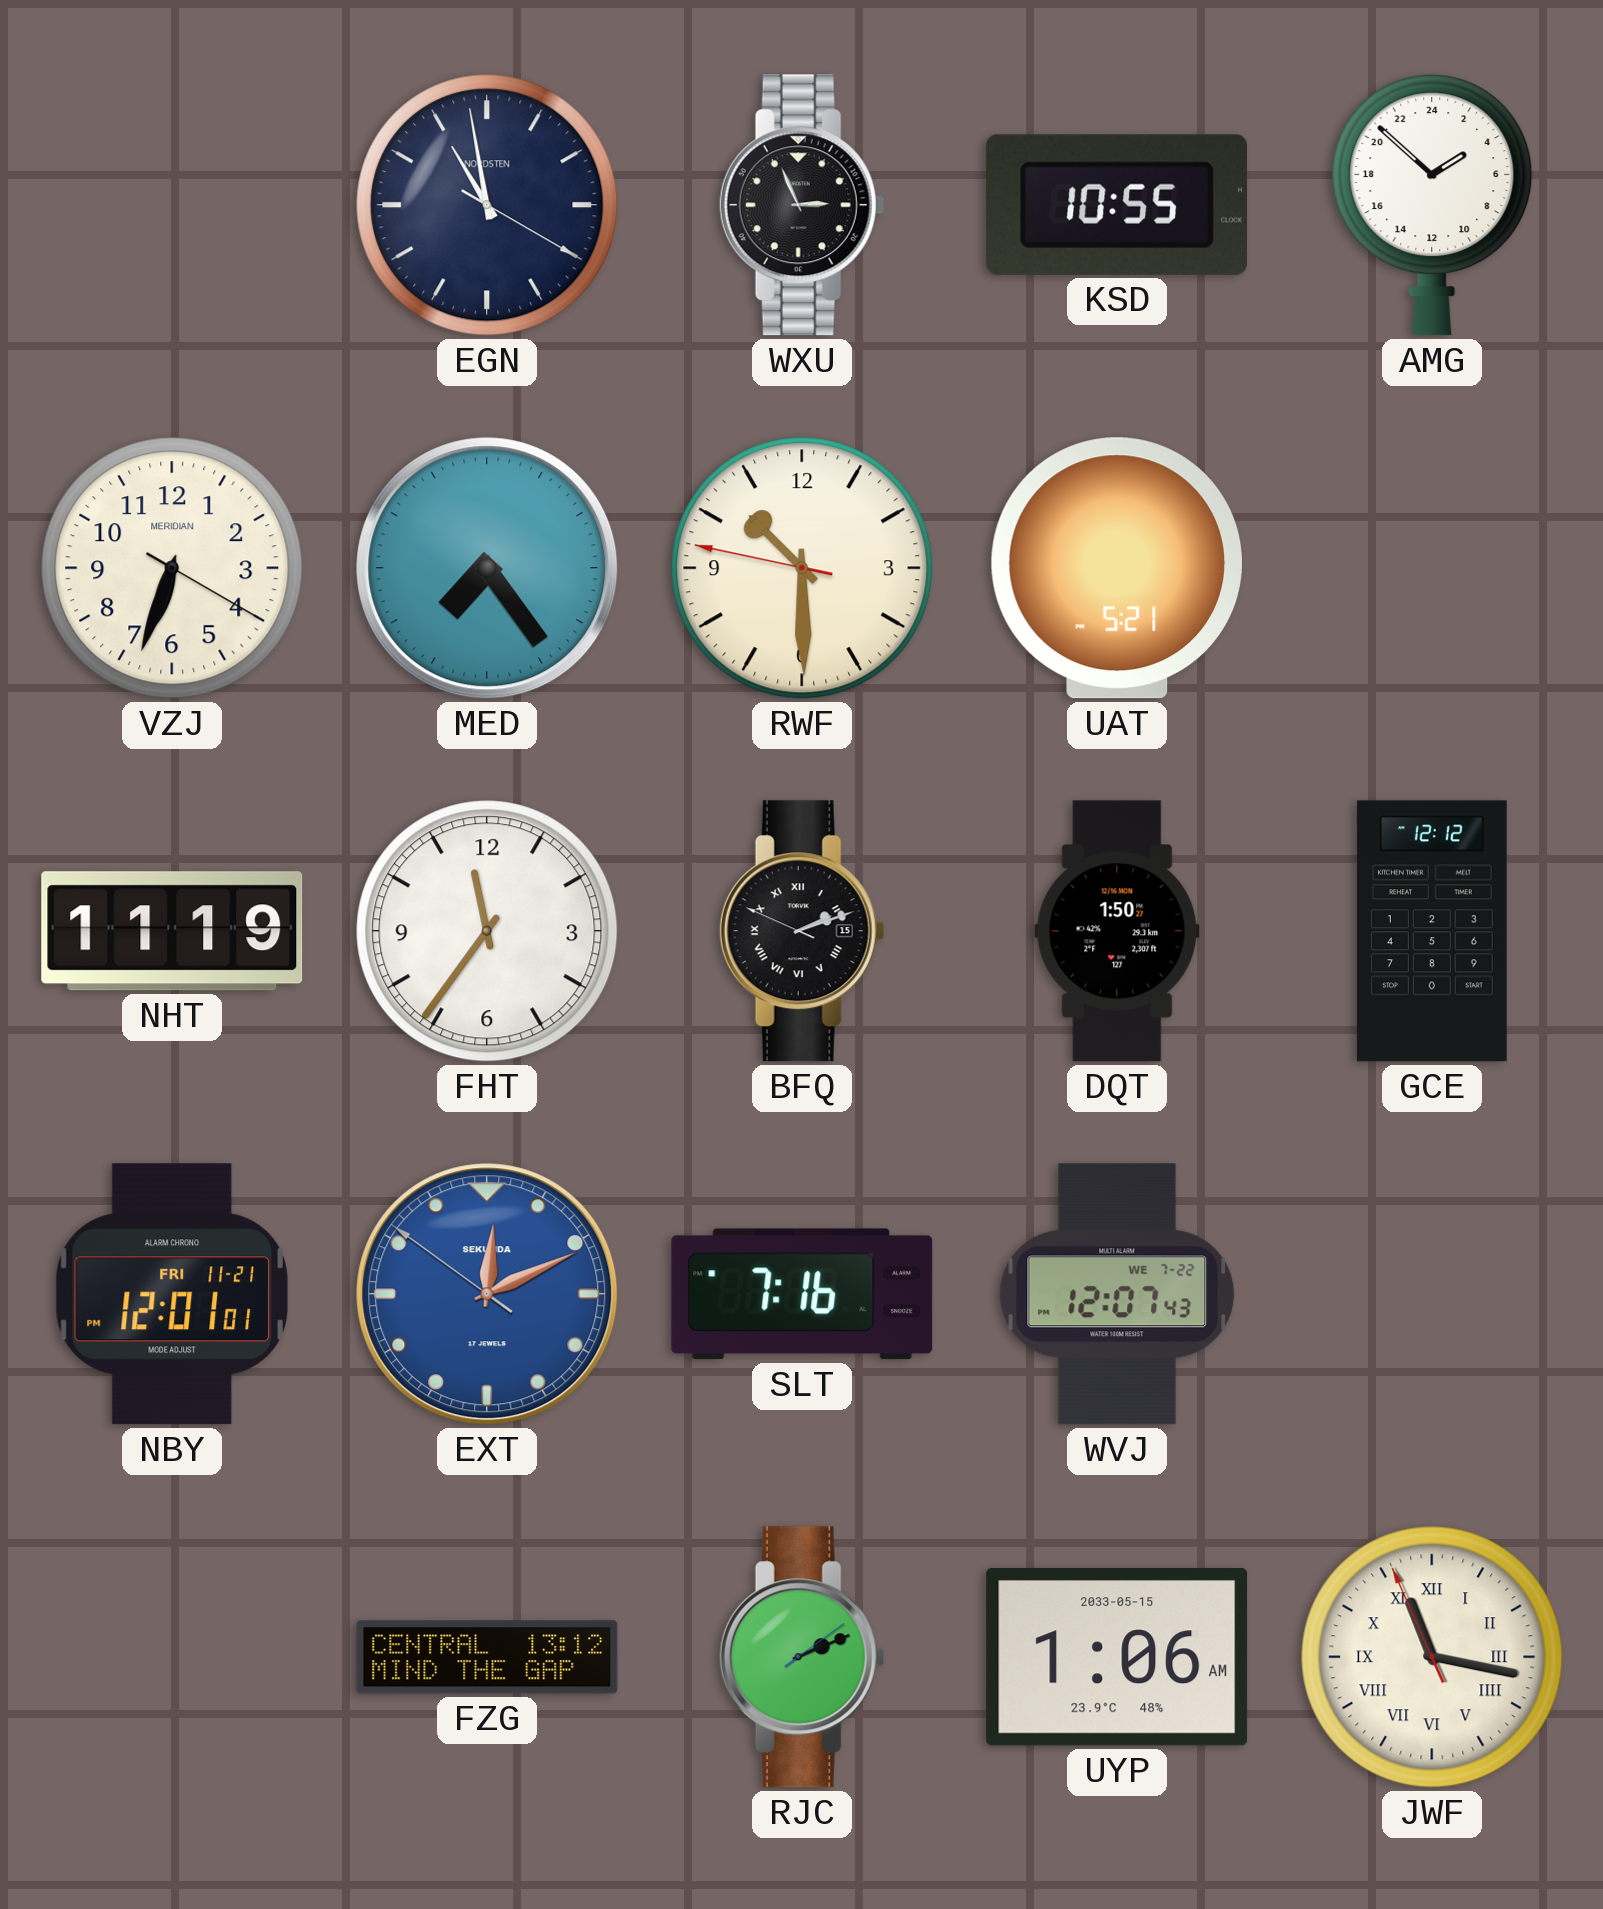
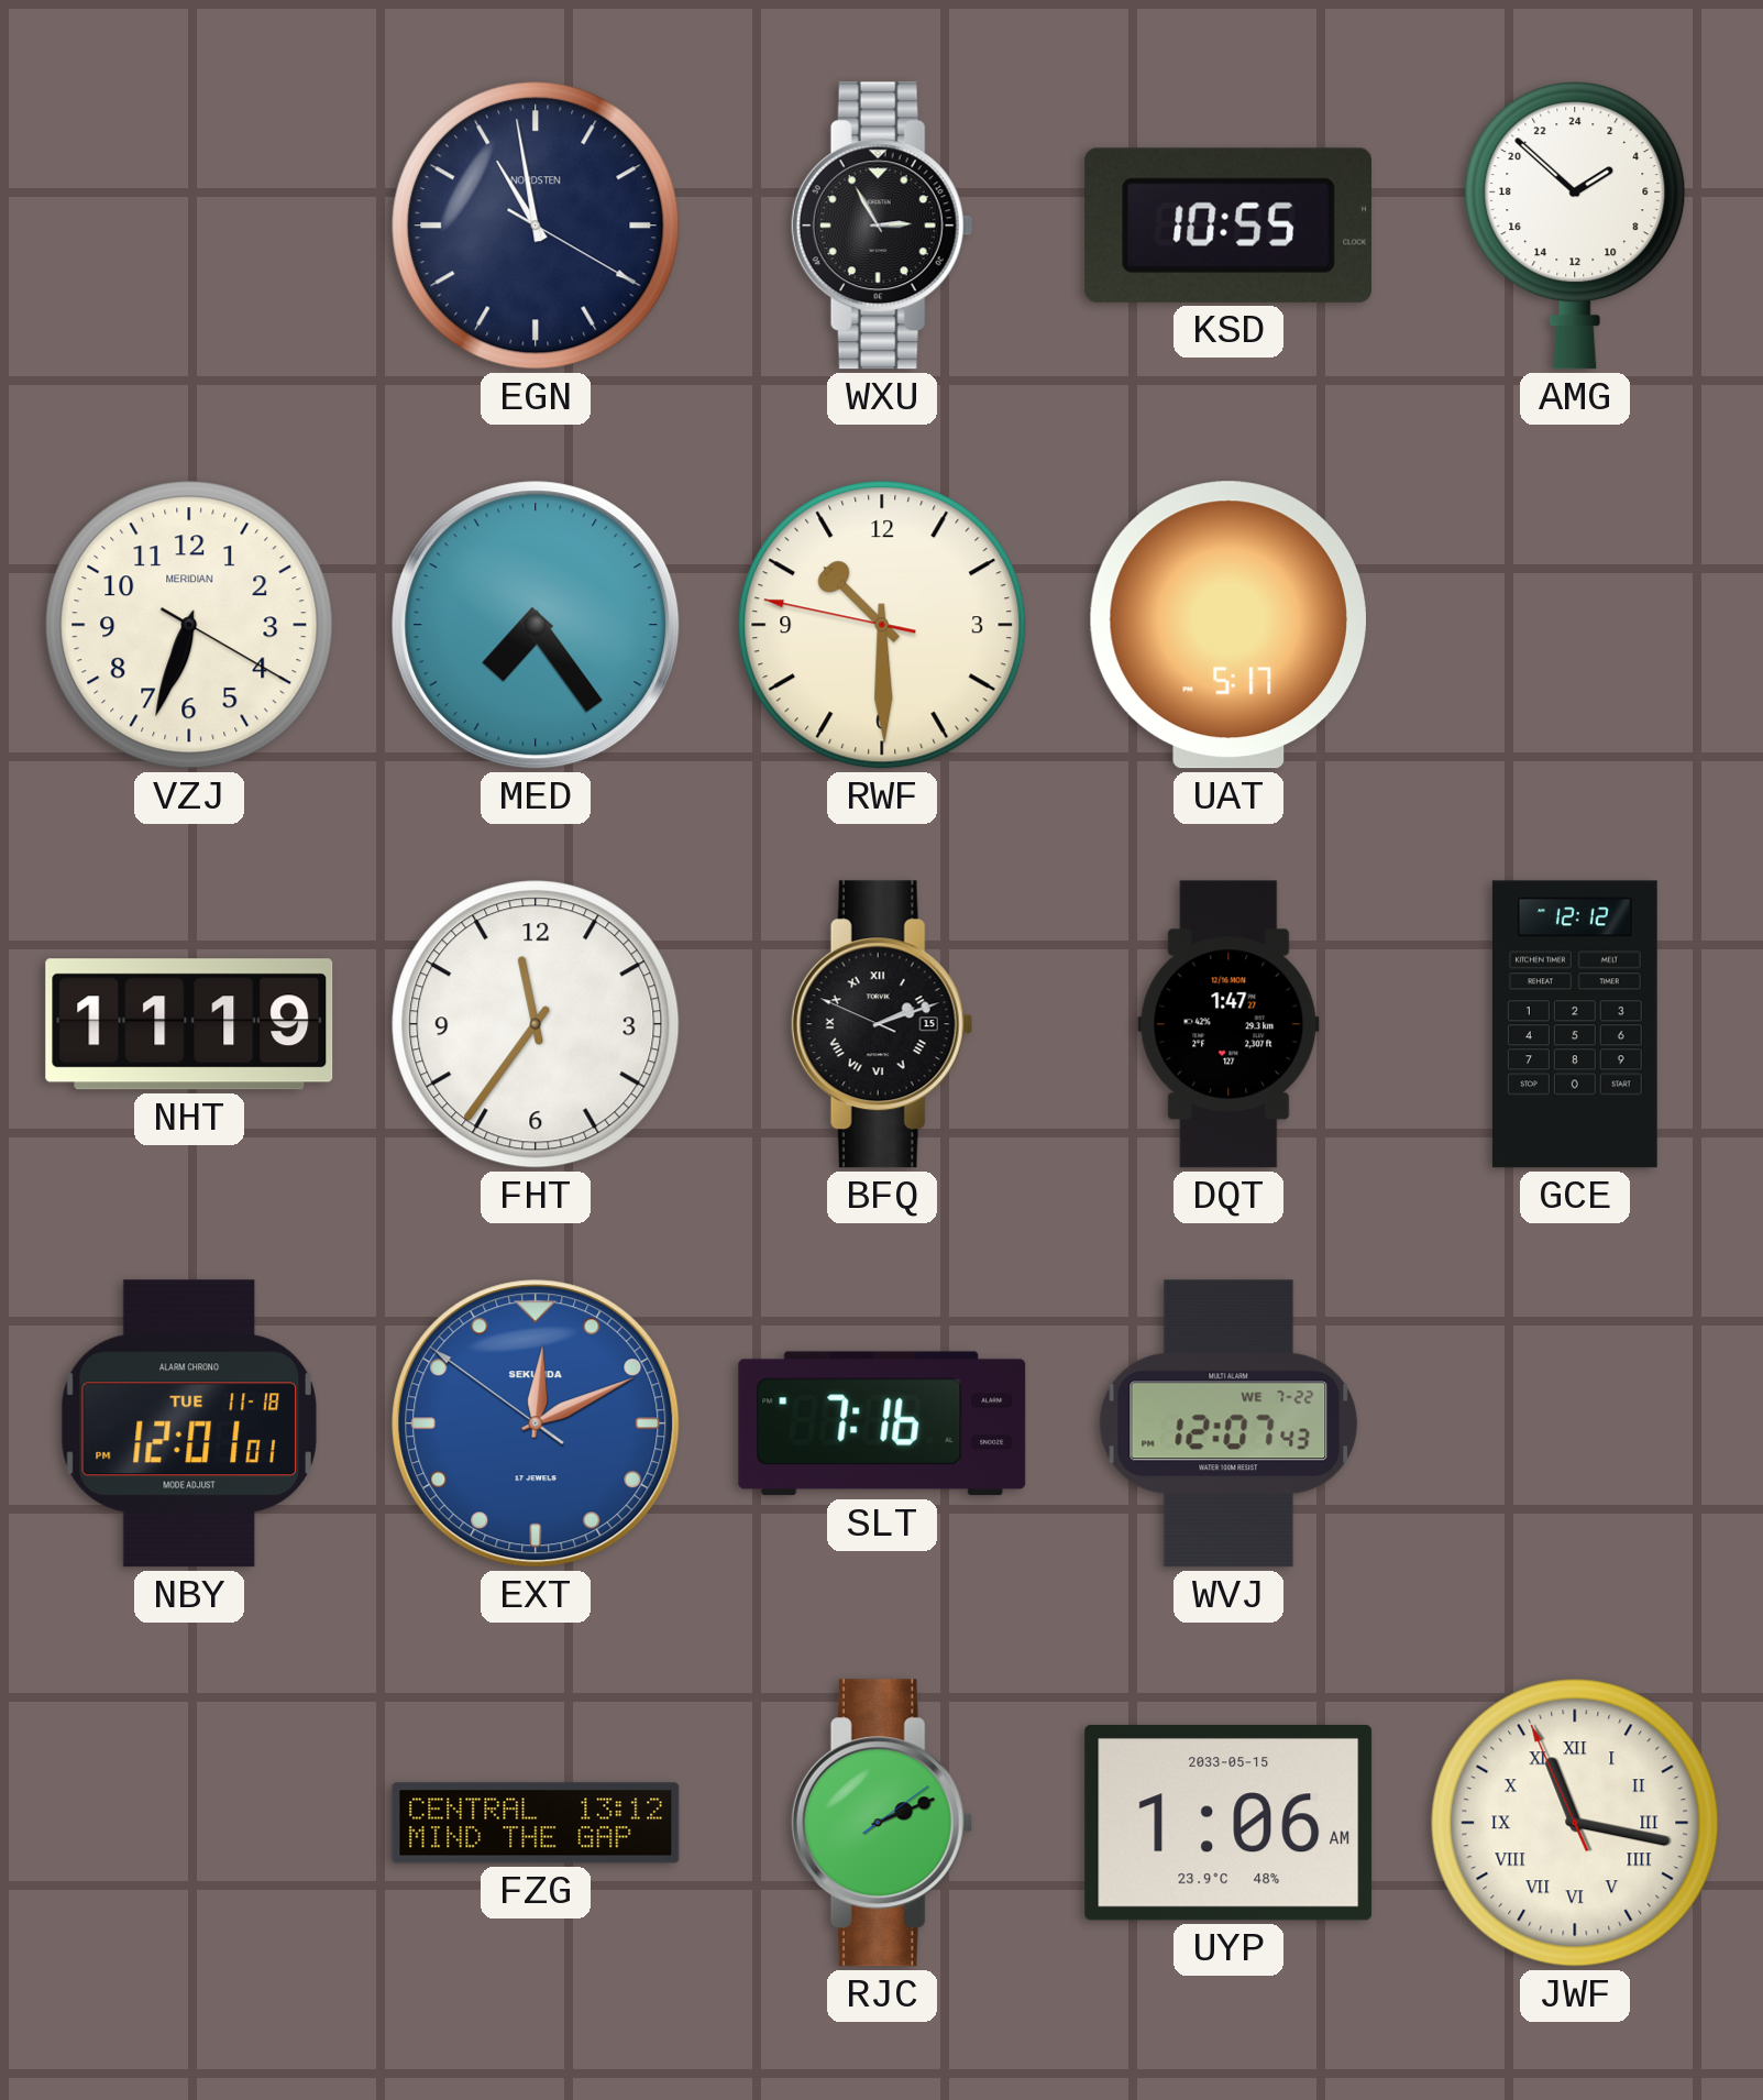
WXU: 2:56 -> 2:55 (882, 226)
UAT: 5:21 -> 5:17 (1228, 625)
DQT: 1:50 -> 1:47 (1228, 1024)
NBY date: FRI 11-21 -> TUE 11-18 (189, 1423)
